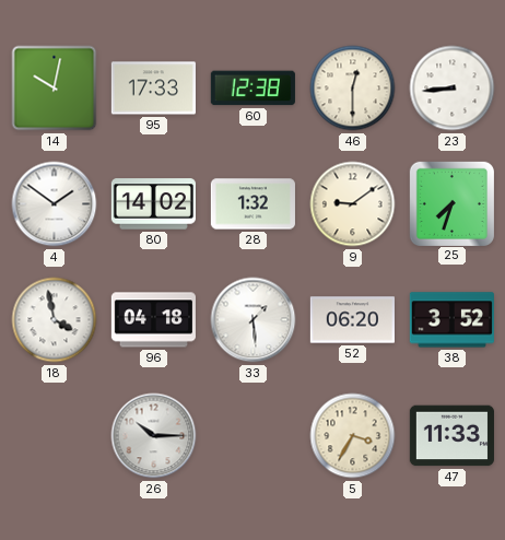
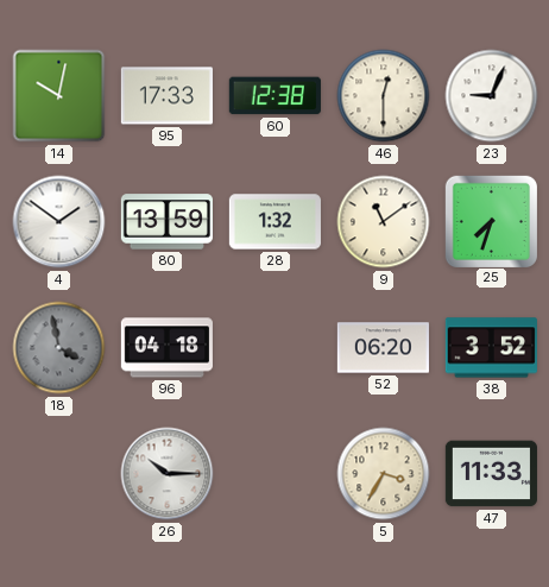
23: 8:44 -> 9:04 (492, 96)
80: 14:02 -> 13:59 (166, 222)
9: 9:09 -> 11:09 (384, 222)
18 dial: white -> grey (59, 348)
33: 1:29 -> none (254, 320)
